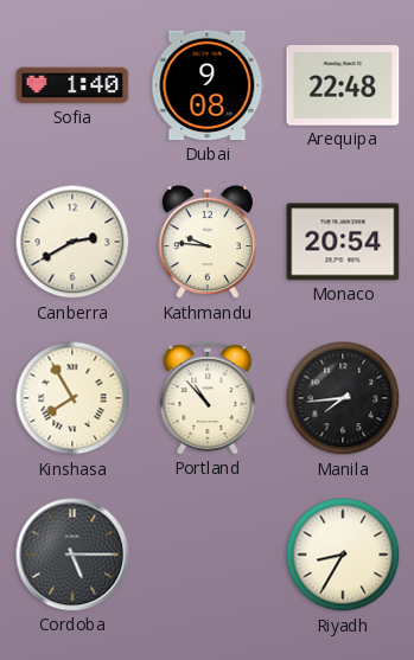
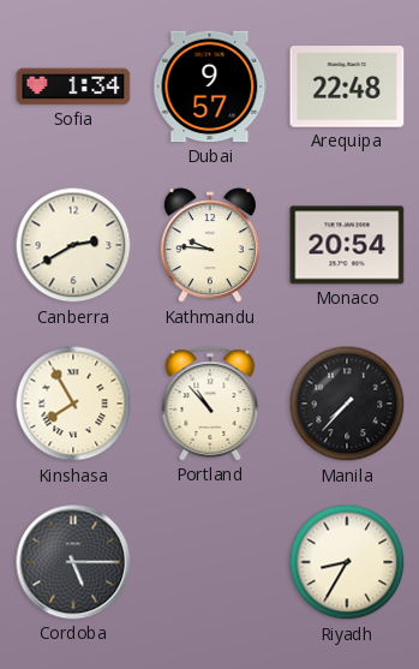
Sofia: 1:40 -> 1:34 (73, 86)
Dubai: 9:08 -> 9:57 (210, 86)
Manila: 7:44 -> 7:37 (347, 404)
